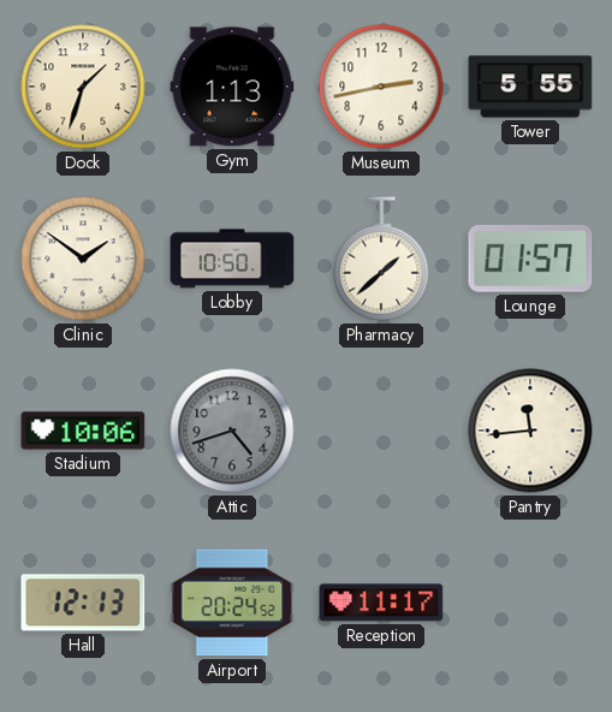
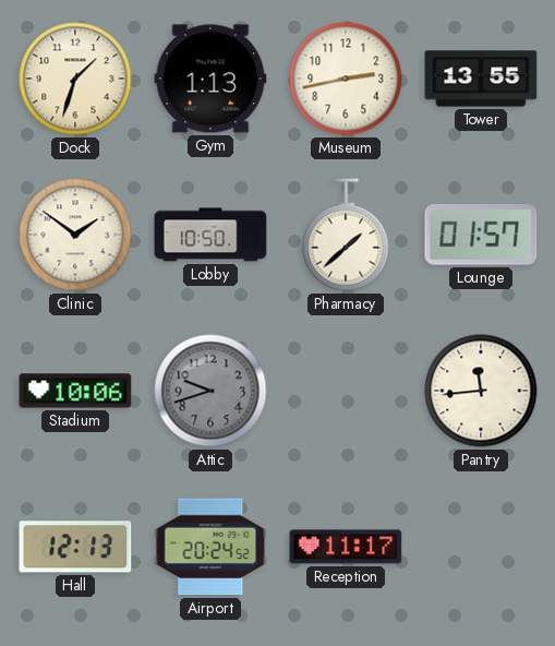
Tower: 5:55 -> 13:55 (481, 79)
Attic: 4:42 -> 9:42 (210, 391)
